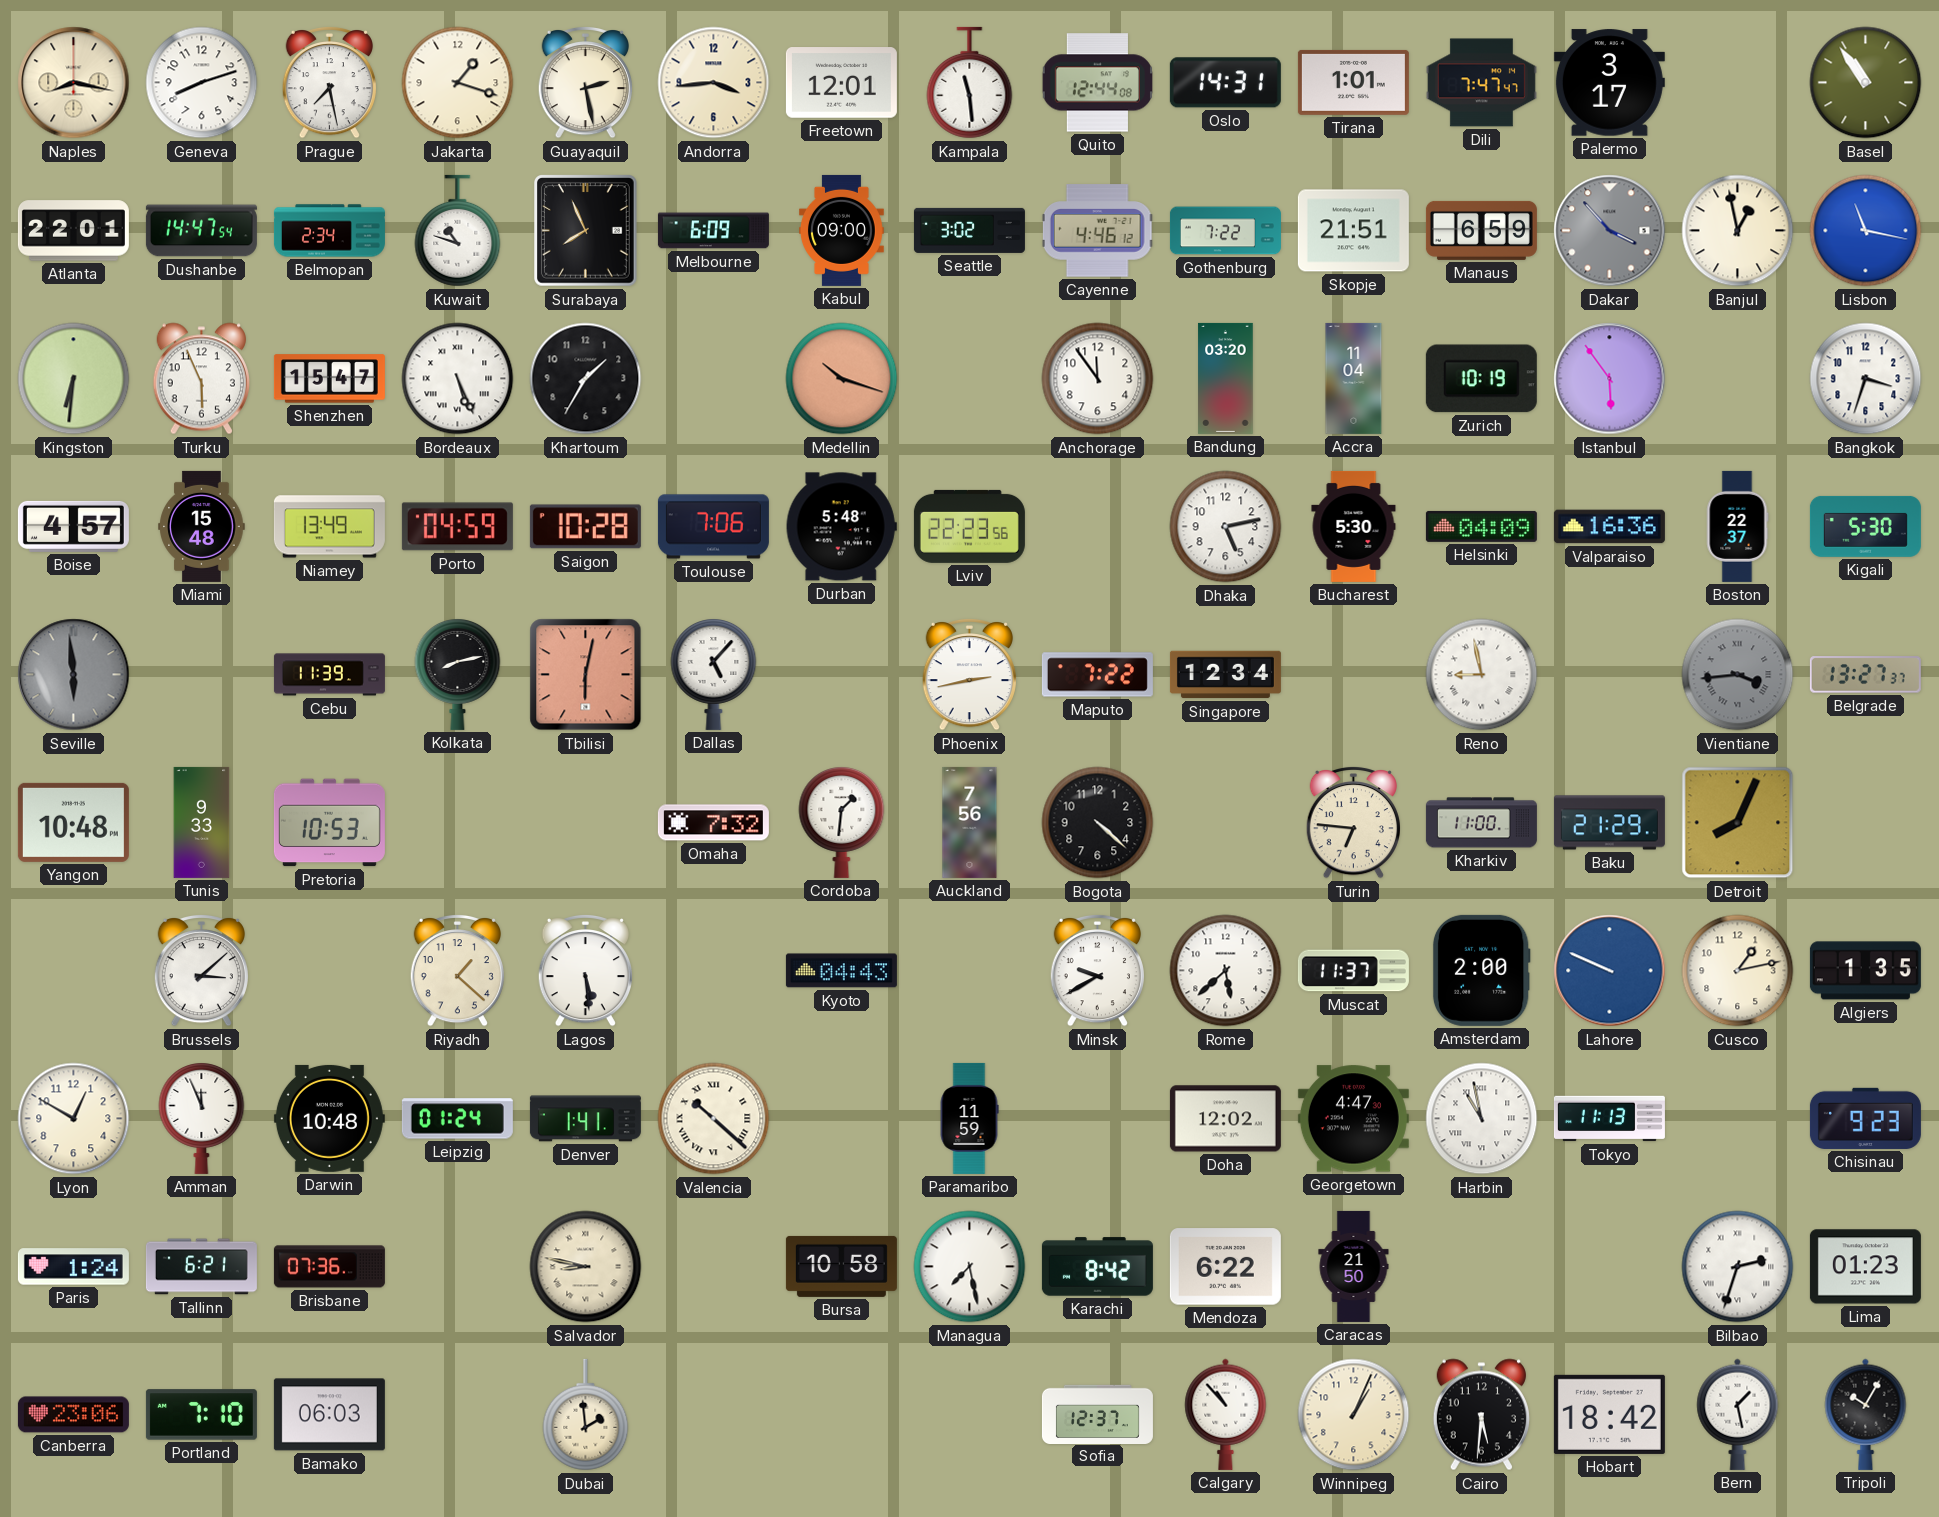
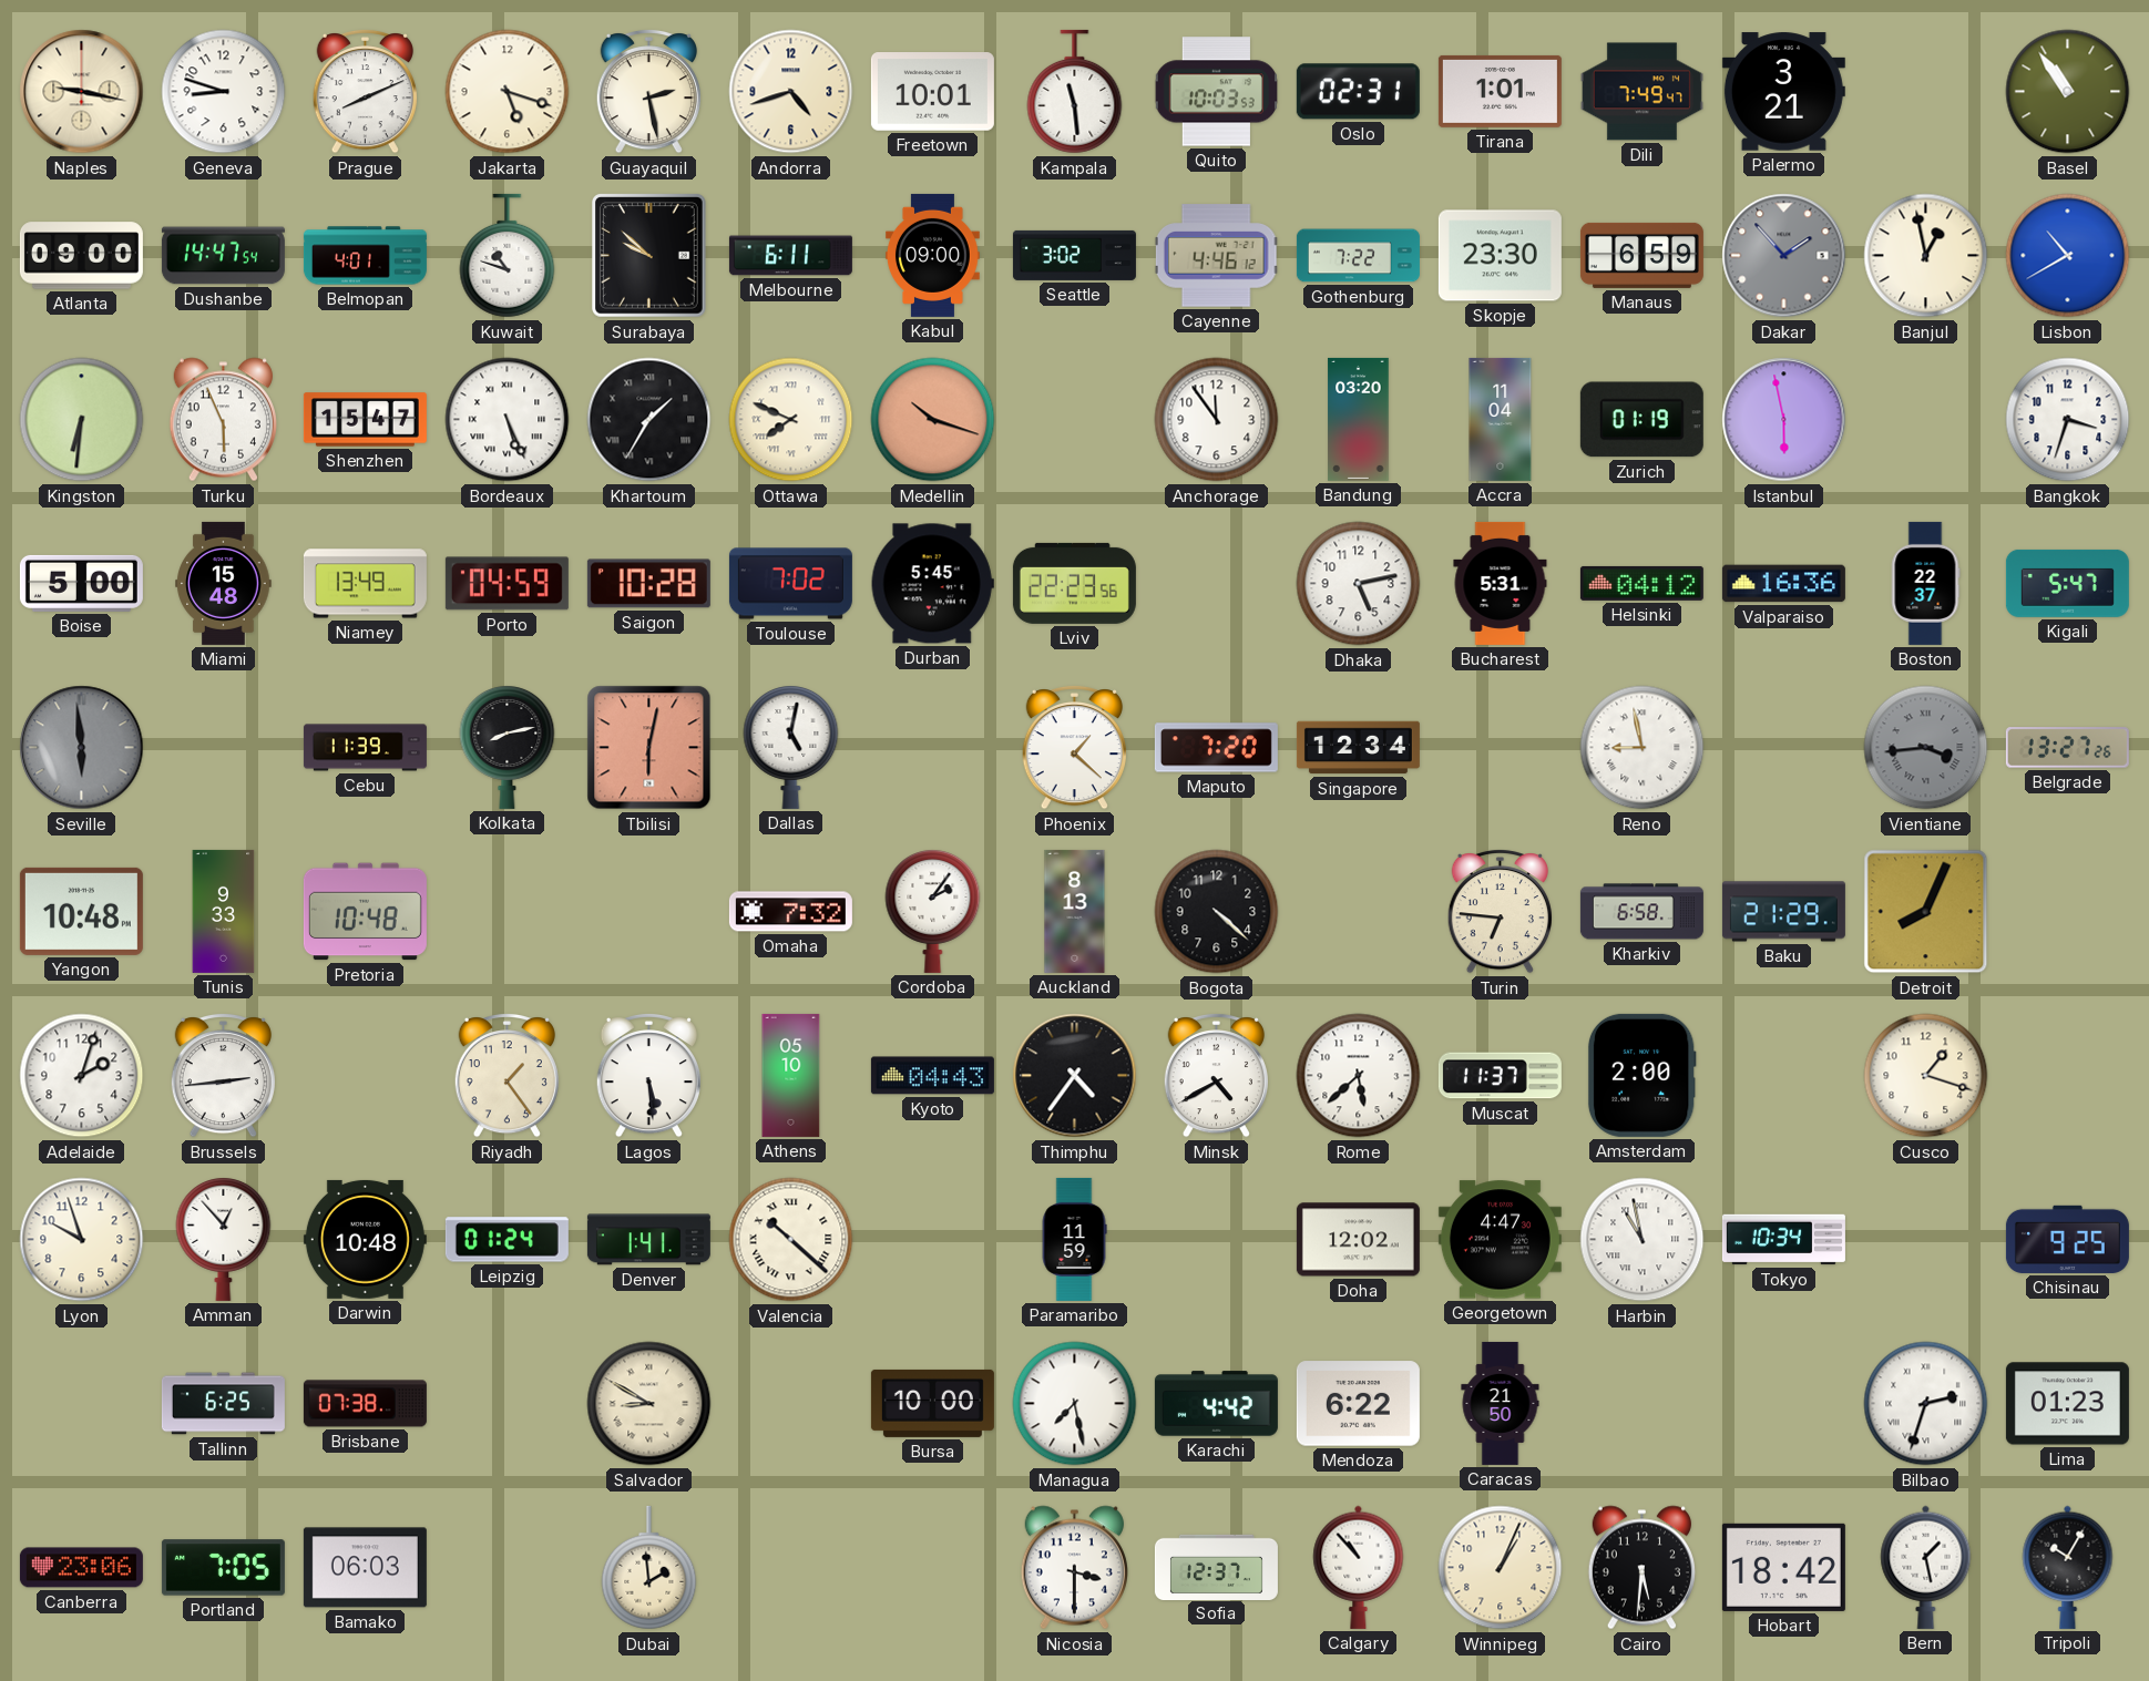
Naples: 8:17 -> 9:17 (82, 92)
Geneva: 8:12 -> 8:48 (224, 92)
Prague: 7:28 -> 8:11 (365, 91)
Jakarta: 1:18 -> 5:18 (508, 92)
Andorra: 3:44 -> 4:42 (791, 92)
Freetown: 12:01 -> 10:01 (932, 92)
Quito: 12:44 -> 10:03 (1216, 92)
Oslo: 14:31 -> 02:31 (1358, 92)
Dili: 7:47 -> 7:49 (1641, 92)
Palermo: 3:17 -> 3:21 (1783, 92)
Atlanta: 22:01 -> 09:00 (81, 256)
Belmopan: 2:34 -> 4:01 (365, 256)
Surabaya: 7:56 -> 9:52 (649, 256)
Melbourne: 6:09 -> 6:11 (790, 256)
Skopje: 21:51 -> 23:30 (1500, 256)
Dakar: 3:53 -> 1:53 (1784, 256)
Lisbon: 11:17 -> 10:40 (2068, 256)
Khartoum numerals: Arabic -> Roman (649, 420)
Ottawa: none -> 7:49 (791, 420)
Zurich: 10:19 -> 01:19 (1641, 420)
Istanbul: 5:54 -> 5:58 (1784, 420)
Boise: 4:57 -> 5:00 (81, 583)
Toulouse: 7:06 -> 7:02 (790, 584)
Durban: 5:48 -> 5:45 (932, 584)
Bucharest: 5:30 -> 5:31 (1501, 583)
Helsinki: 04:09 -> 04:12 (1641, 583)
Kigali: 5:30 -> 5:47 (2067, 583)
Dallas: 5:07 -> 5:02 (791, 748)
Phoenix: 2:43 -> 1:22 (1074, 747)
Maputo: 7:22 -> 7:20 (1216, 748)
Belgrade: 13:27:37 -> 13:27:26 (2067, 748)
Pretoria: 10:53 -> 10:48 (365, 912)
Cordoba: 1:31 -> 2:06 (933, 912)
Auckland: 7:56 -> 8:13 (1075, 911)
Kharkiv: 11:00 -> 6:58 (1641, 912)
Adelaide: none -> 2:03 (82, 1076)
Brussels: 3:08 -> 2:44 (223, 1075)
Riyadh: 1:22 -> 1:24 (506, 1075)
Athens: none -> 05:10 (791, 1075)
Thimphu: none -> 4:36 (1075, 1076)
Minsk: 9:40 -> 4:40 (1216, 1075)
Lahore: 9:49 -> none (1610, 971)
Cusco: 1:13 -> 1:18 (1926, 1076)
Algiers: 1:35 -> none (1865, 971)
Lyon: 12:50 -> 9:57 (82, 1240)
Amman: 11:56 -> 12:53 (224, 1240)
Tokyo: 11:13 -> 10:34 (1783, 1240)
Chisinau: 9:23 -> 9:25 (2067, 1239)
Paris: 1:24 -> none (73, 1267)
Tallinn: 6:21 -> 6:25 (223, 1404)
Brisbane: 07:36 -> 07:38 (365, 1404)
Salvador: 8:47 -> 8:50 (649, 1404)
Bursa: 10:58 -> 10:00 (932, 1403)
Karachi: 8:42 -> 4:42 (1216, 1404)
Portland: 7:10 -> 7:05 (223, 1568)
Nicosia: none -> 3:30 (1074, 1568)
